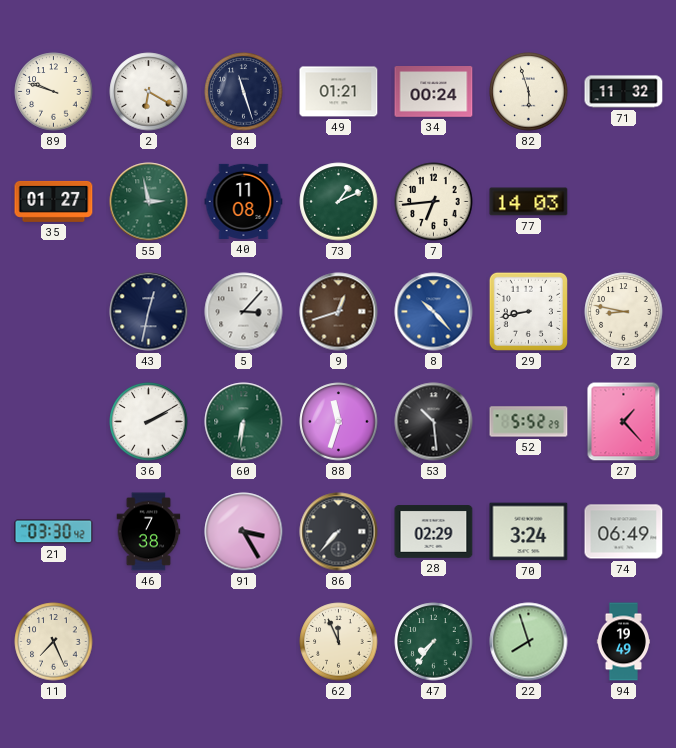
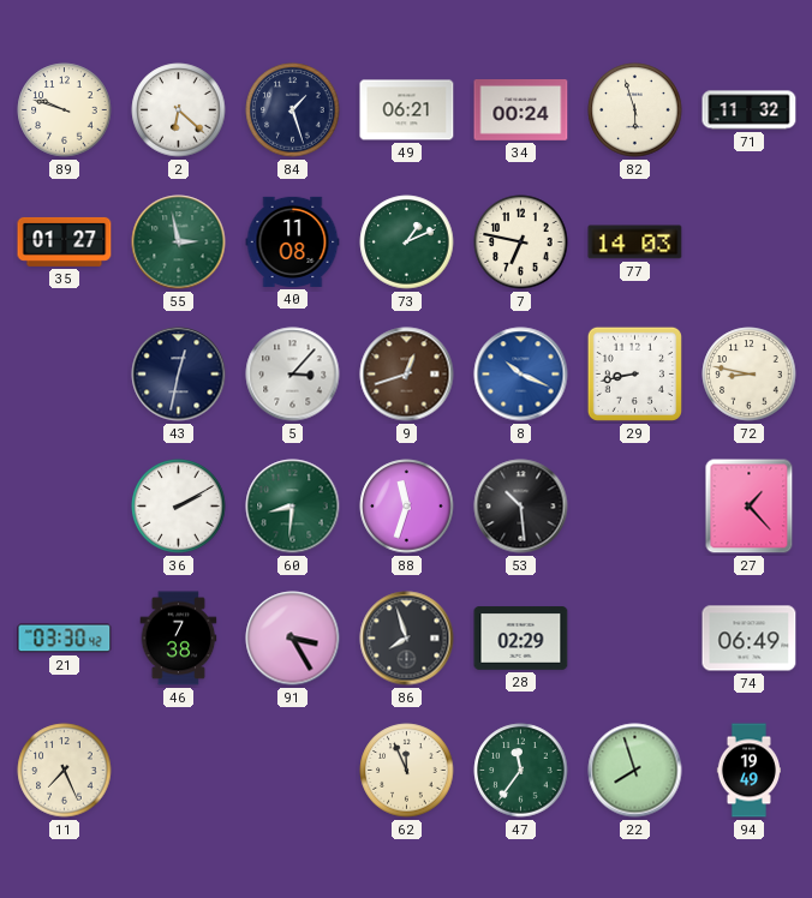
2: 6:20 -> 6:22 (179, 110)
84: 11:27 -> 1:27 (293, 110)
49: 01:21 -> 06:21 (407, 110)
7: 6:44 -> 6:47 (521, 243)
8: 10:23 -> 10:19 (521, 375)
60: 6:31 -> 8:31 (293, 507)
52: 5:52 -> none (529, 422)
86: 7:37 -> 7:57 (407, 639)
70: 3:24 -> none (529, 532)
47: 7:36 -> 11:36 (521, 771)
